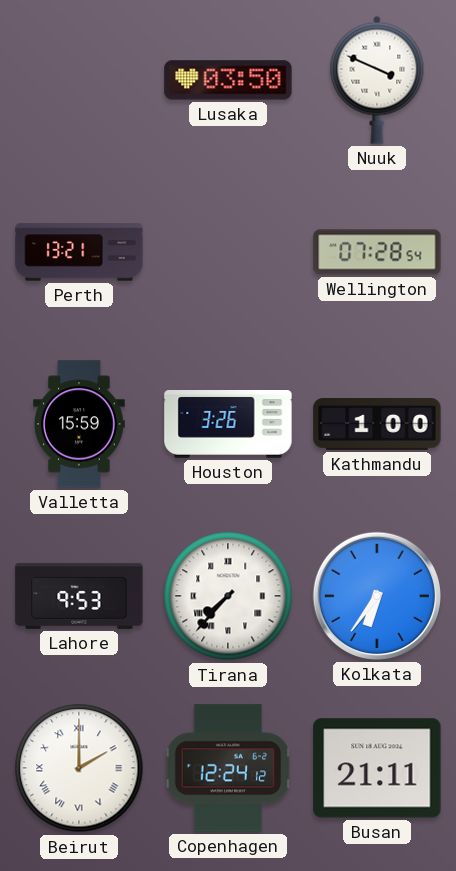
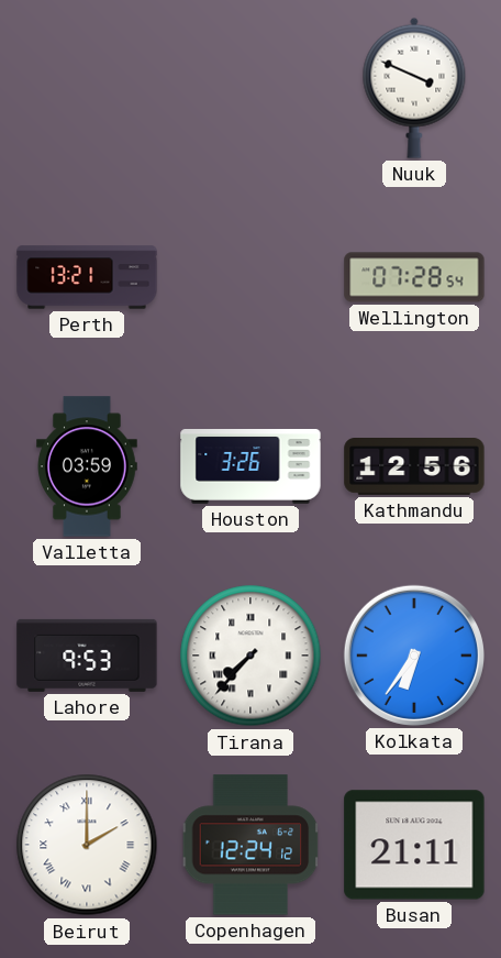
Lusaka: 03:50 -> none (228, 80)
Valletta: 15:59 -> 03:59 (87, 466)
Kathmandu: 1:00 -> 12:56 (414, 467)
